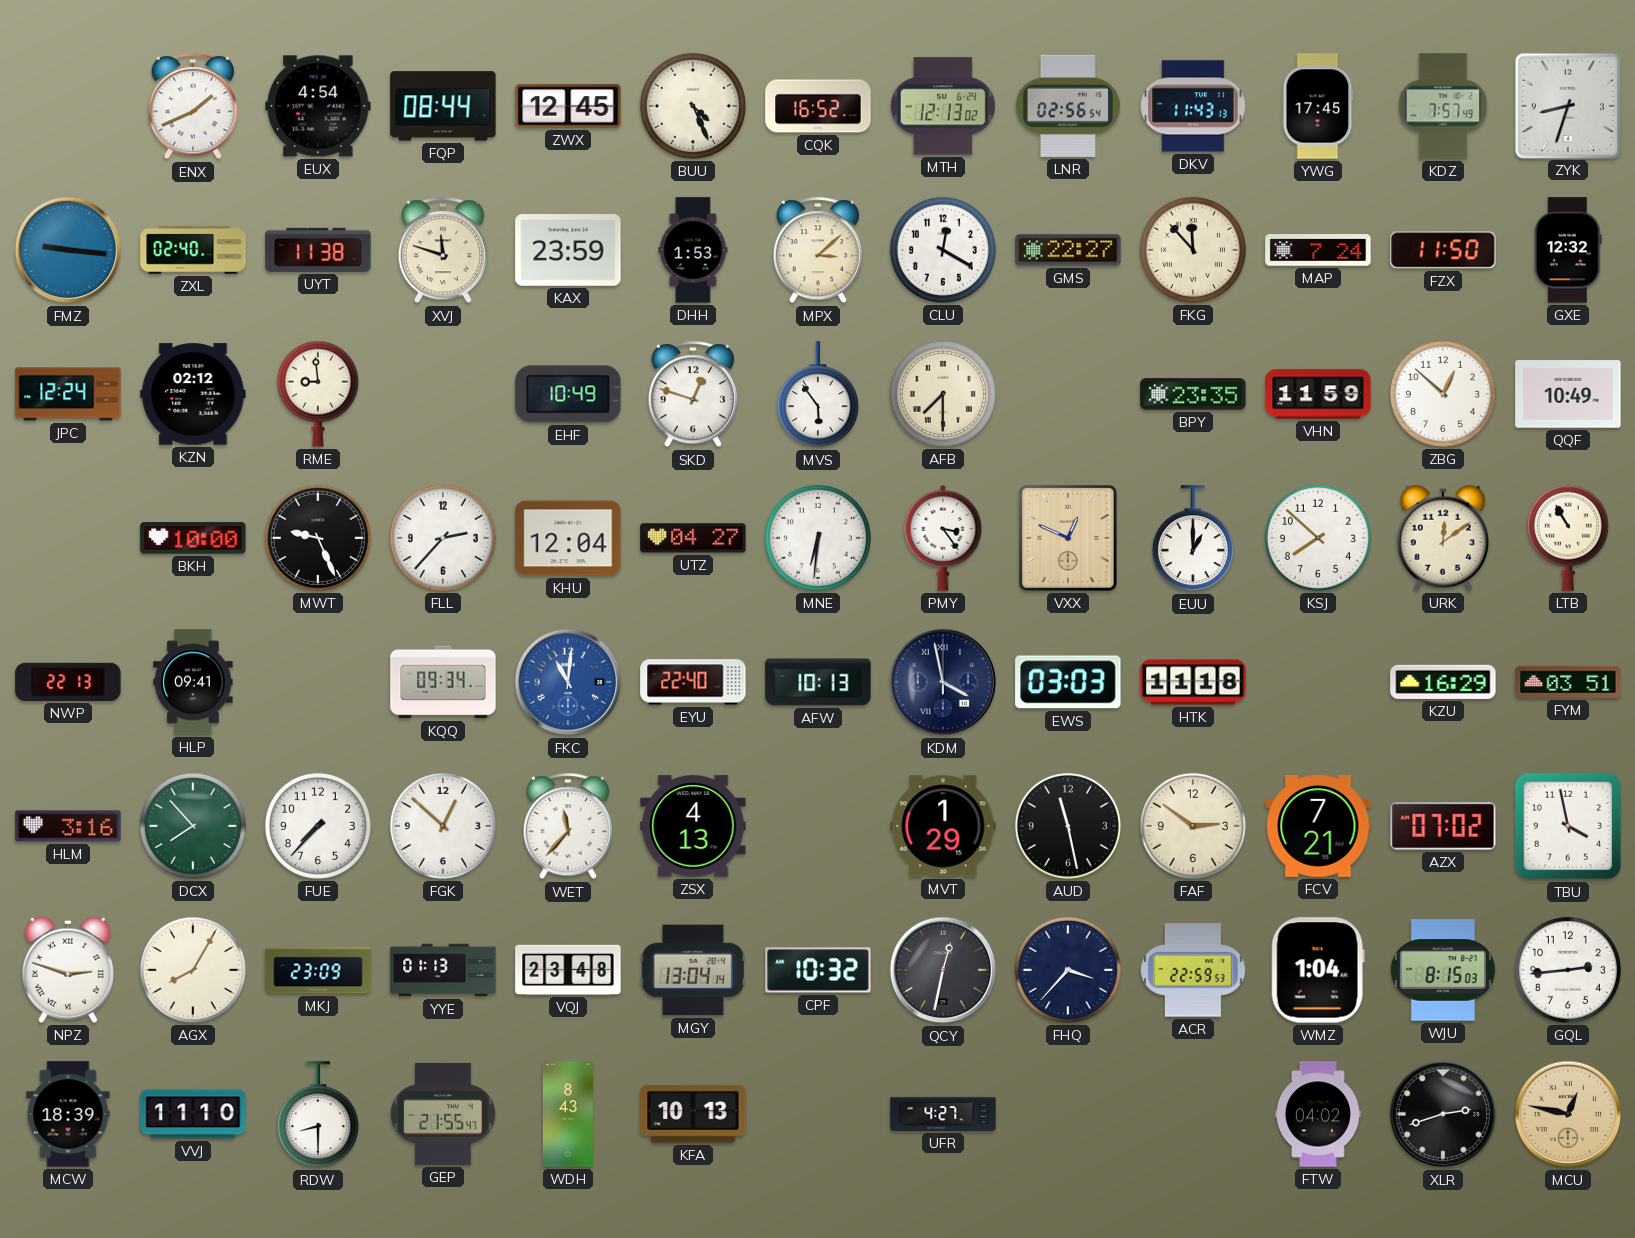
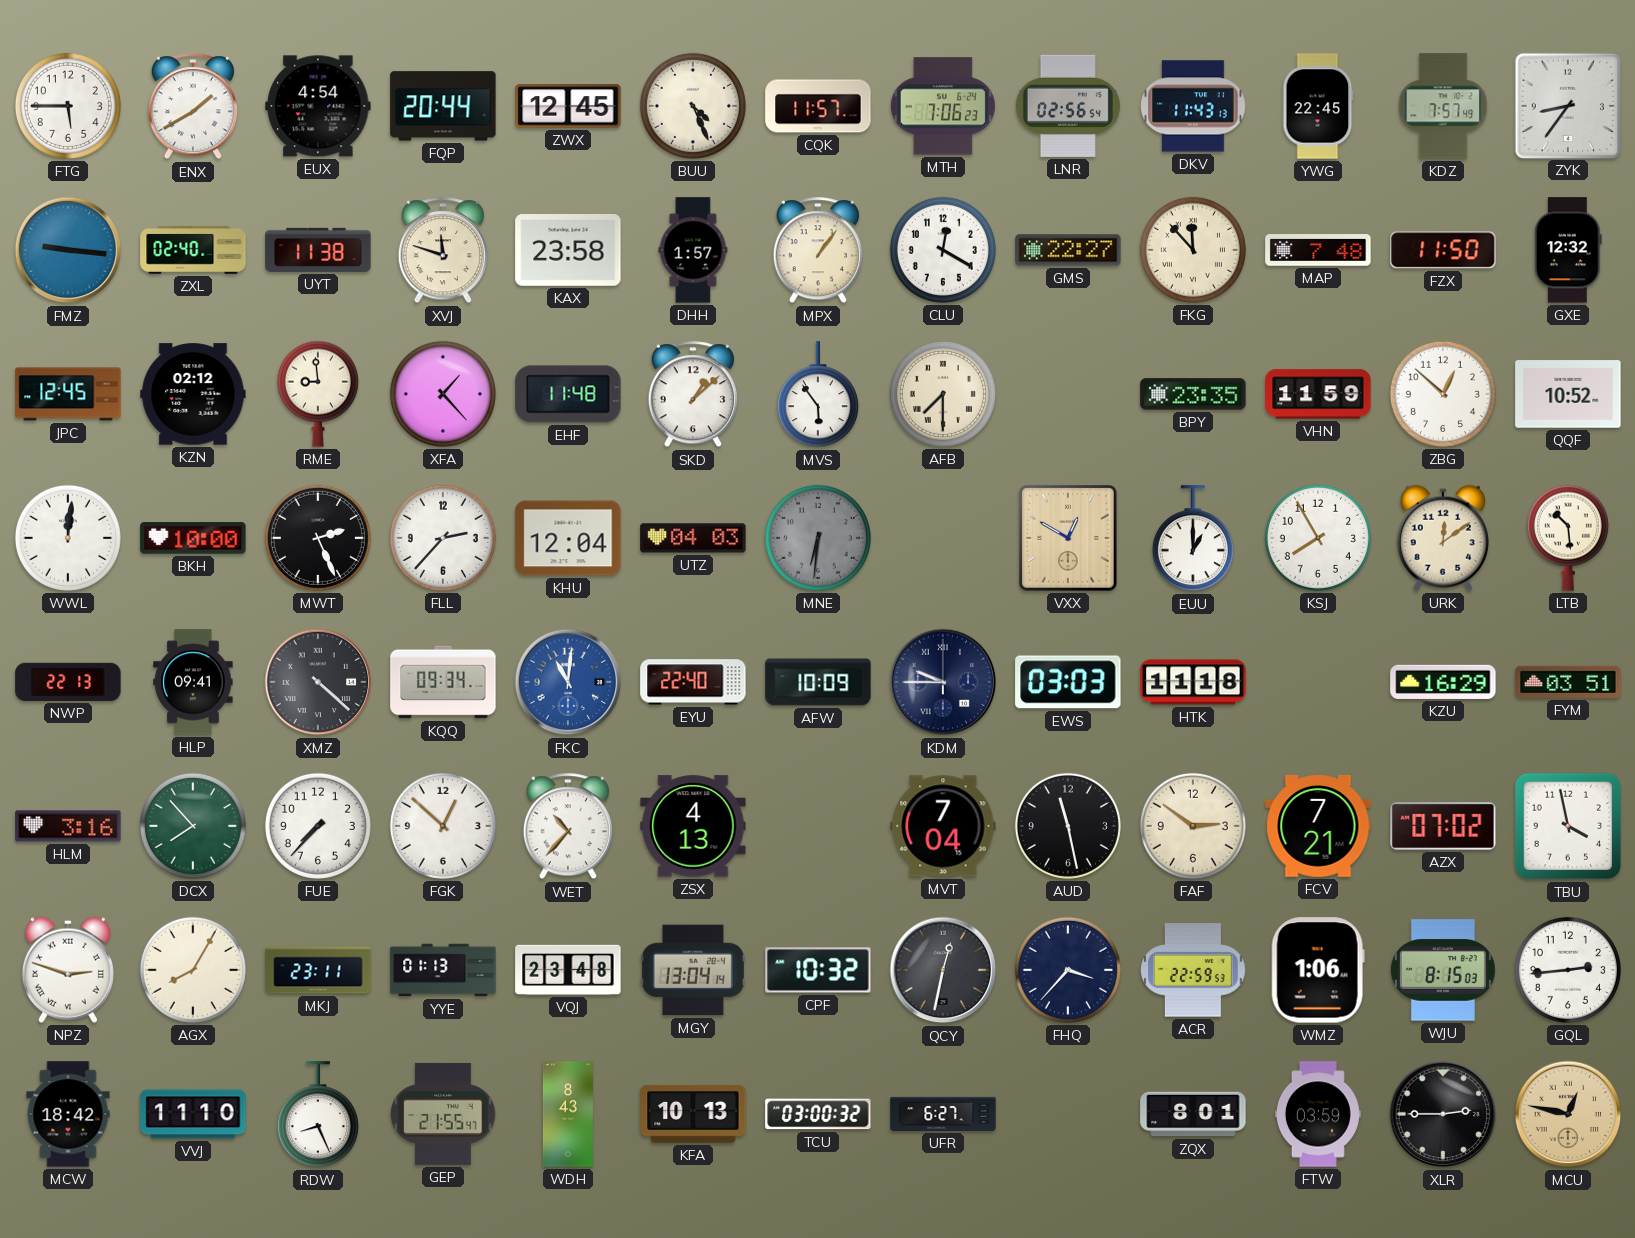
FTG: none -> 5:45 (68, 106)
ENX: 1:41 -> 1:40 (193, 107)
FQP: 08:44 -> 20:44 (443, 106)
CQK: 16:52 -> 11:57 (818, 106)
MTH: 12:13 -> 7:06 (943, 106)
YWG: 17:45 -> 22:45 (1318, 106)
ZYK: 8:33 -> 8:36 (1567, 105)
KAX: 23:59 -> 23:58 (568, 250)
DHH: 1:53 -> 1:57 (693, 250)
MPX: 3:08 -> 1:06 (818, 251)
MAP: 7:24 -> 7:48 (1318, 250)
JPC: 12:24 -> 12:45 (68, 394)
XFA: none -> 1:23 (443, 394)
EHF: 10:49 -> 11:48 (568, 394)
SKD: 12:48 -> 1:08 (693, 395)
QQF: 10:49 -> 10:52 (1568, 394)
WWL: none -> 12:01 (68, 538)
MWT: 9:26 -> 2:26 (318, 538)
UTZ: 04:27 -> 04:03 (693, 538)
MNE dial: white -> grey (818, 538)
PMY: 3:24 -> none (943, 538)
VXX: 12:49 -> 12:50 (1069, 539)
KSJ: 7:52 -> 7:55 (1318, 538)
LTB: 10:55 -> 10:29 (1568, 538)
XMZ: none -> 4:22 (318, 682)
AFW: 10:13 -> 10:09 (818, 682)
KDM: 3:58 -> 9:45 (943, 682)
WET: 11:37 -> 10:37 (568, 827)
MVT: 1:29 -> 7:04 (943, 826)
MKJ: 23:09 -> 23:11 (318, 970)
WMZ: 1:04 -> 1:06 (1318, 970)
MCW: 18:39 -> 18:42 (68, 1114)
RDW: 8:30 -> 8:26 (318, 1115)
TCU: none -> 03:00 (818, 1114)
UFR: 4:27 -> 6:27 (943, 1114)
ZQX: none -> 8:01 (1193, 1114)
FTW: 04:02 -> 03:59 (1318, 1114)
XLR: 2:42 -> 2:45 (1443, 1114)
